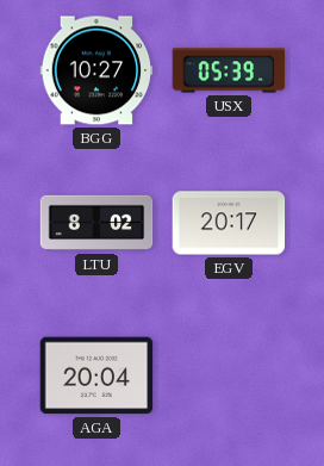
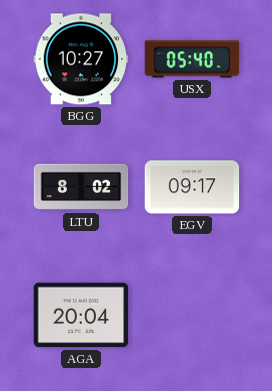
USX: 05:39 -> 05:40 (192, 59)
EGV: 20:17 -> 09:17 (192, 187)
